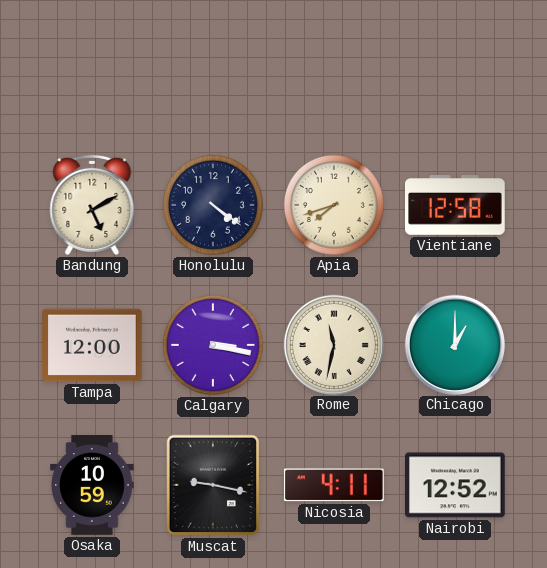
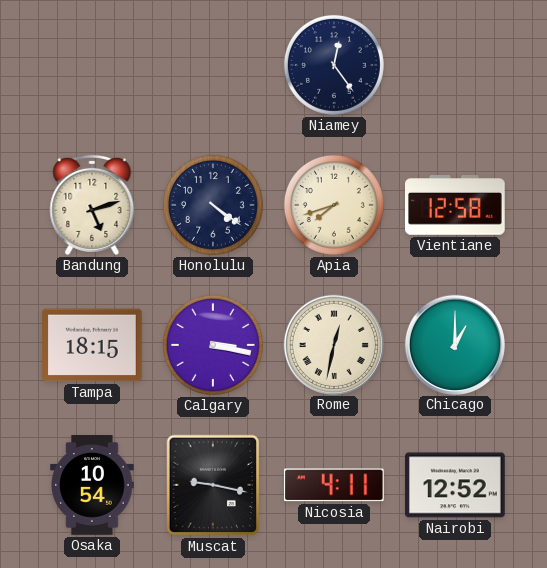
Niamey: none -> 12:24 (334, 65)
Bandung: 5:10 -> 5:12 (92, 205)
Tampa: 12:00 -> 18:15 (93, 345)
Rome: 11:32 -> 12:32 (333, 344)
Osaka: 10:59 -> 10:54 (92, 485)
